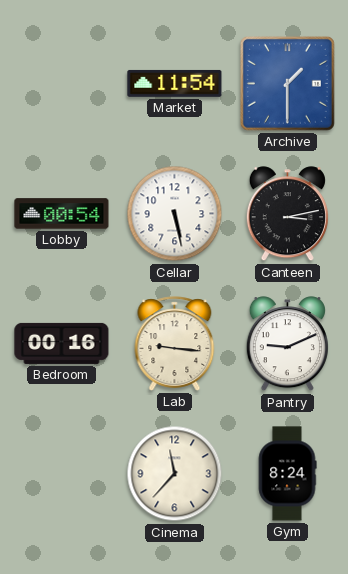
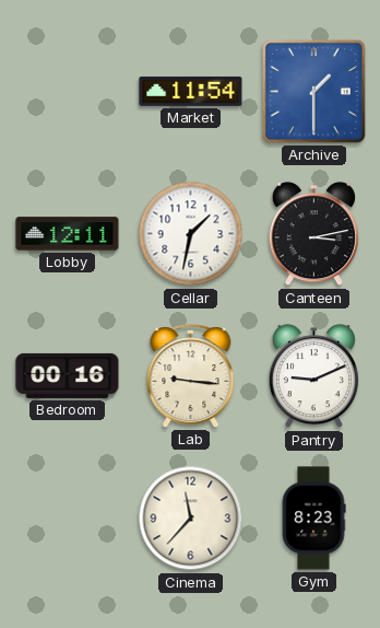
Lobby: 00:54 -> 12:11 (68, 234)
Cellar: 5:28 -> 1:32 (191, 234)
Gym: 8:24 -> 8:23 (313, 519)
